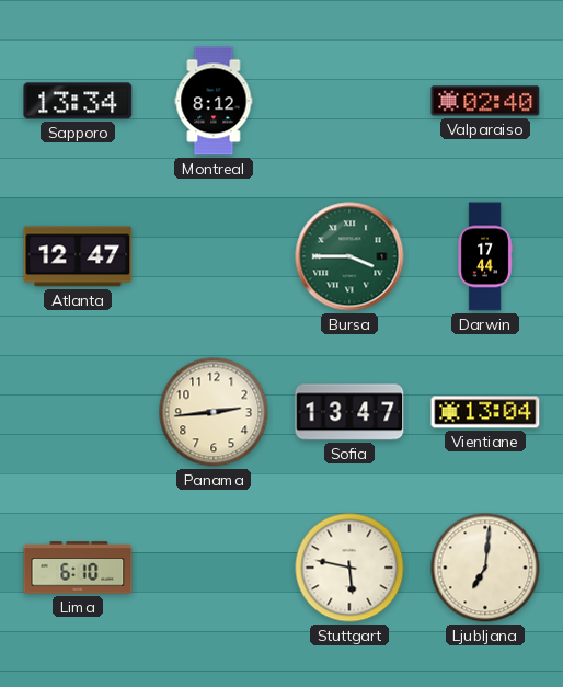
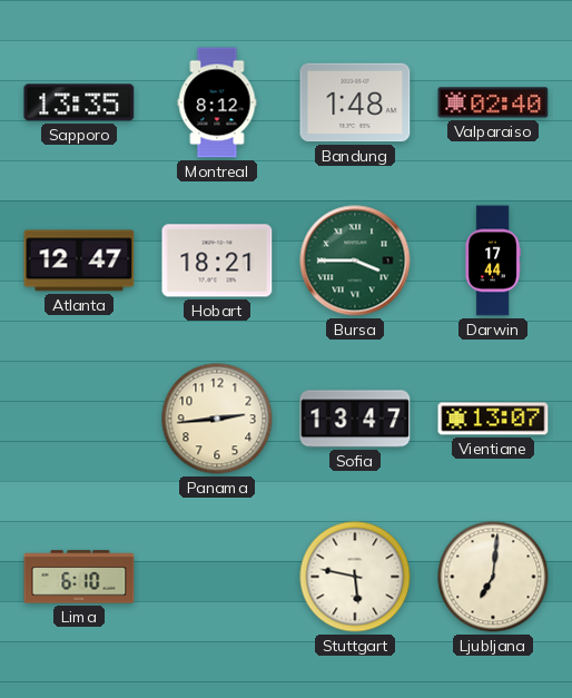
Sapporo: 13:34 -> 13:35 (79, 102)
Bandung: none -> 1:48 (355, 102)
Hobart: none -> 18:21 (217, 260)
Vientiane: 13:04 -> 13:07 (493, 419)
